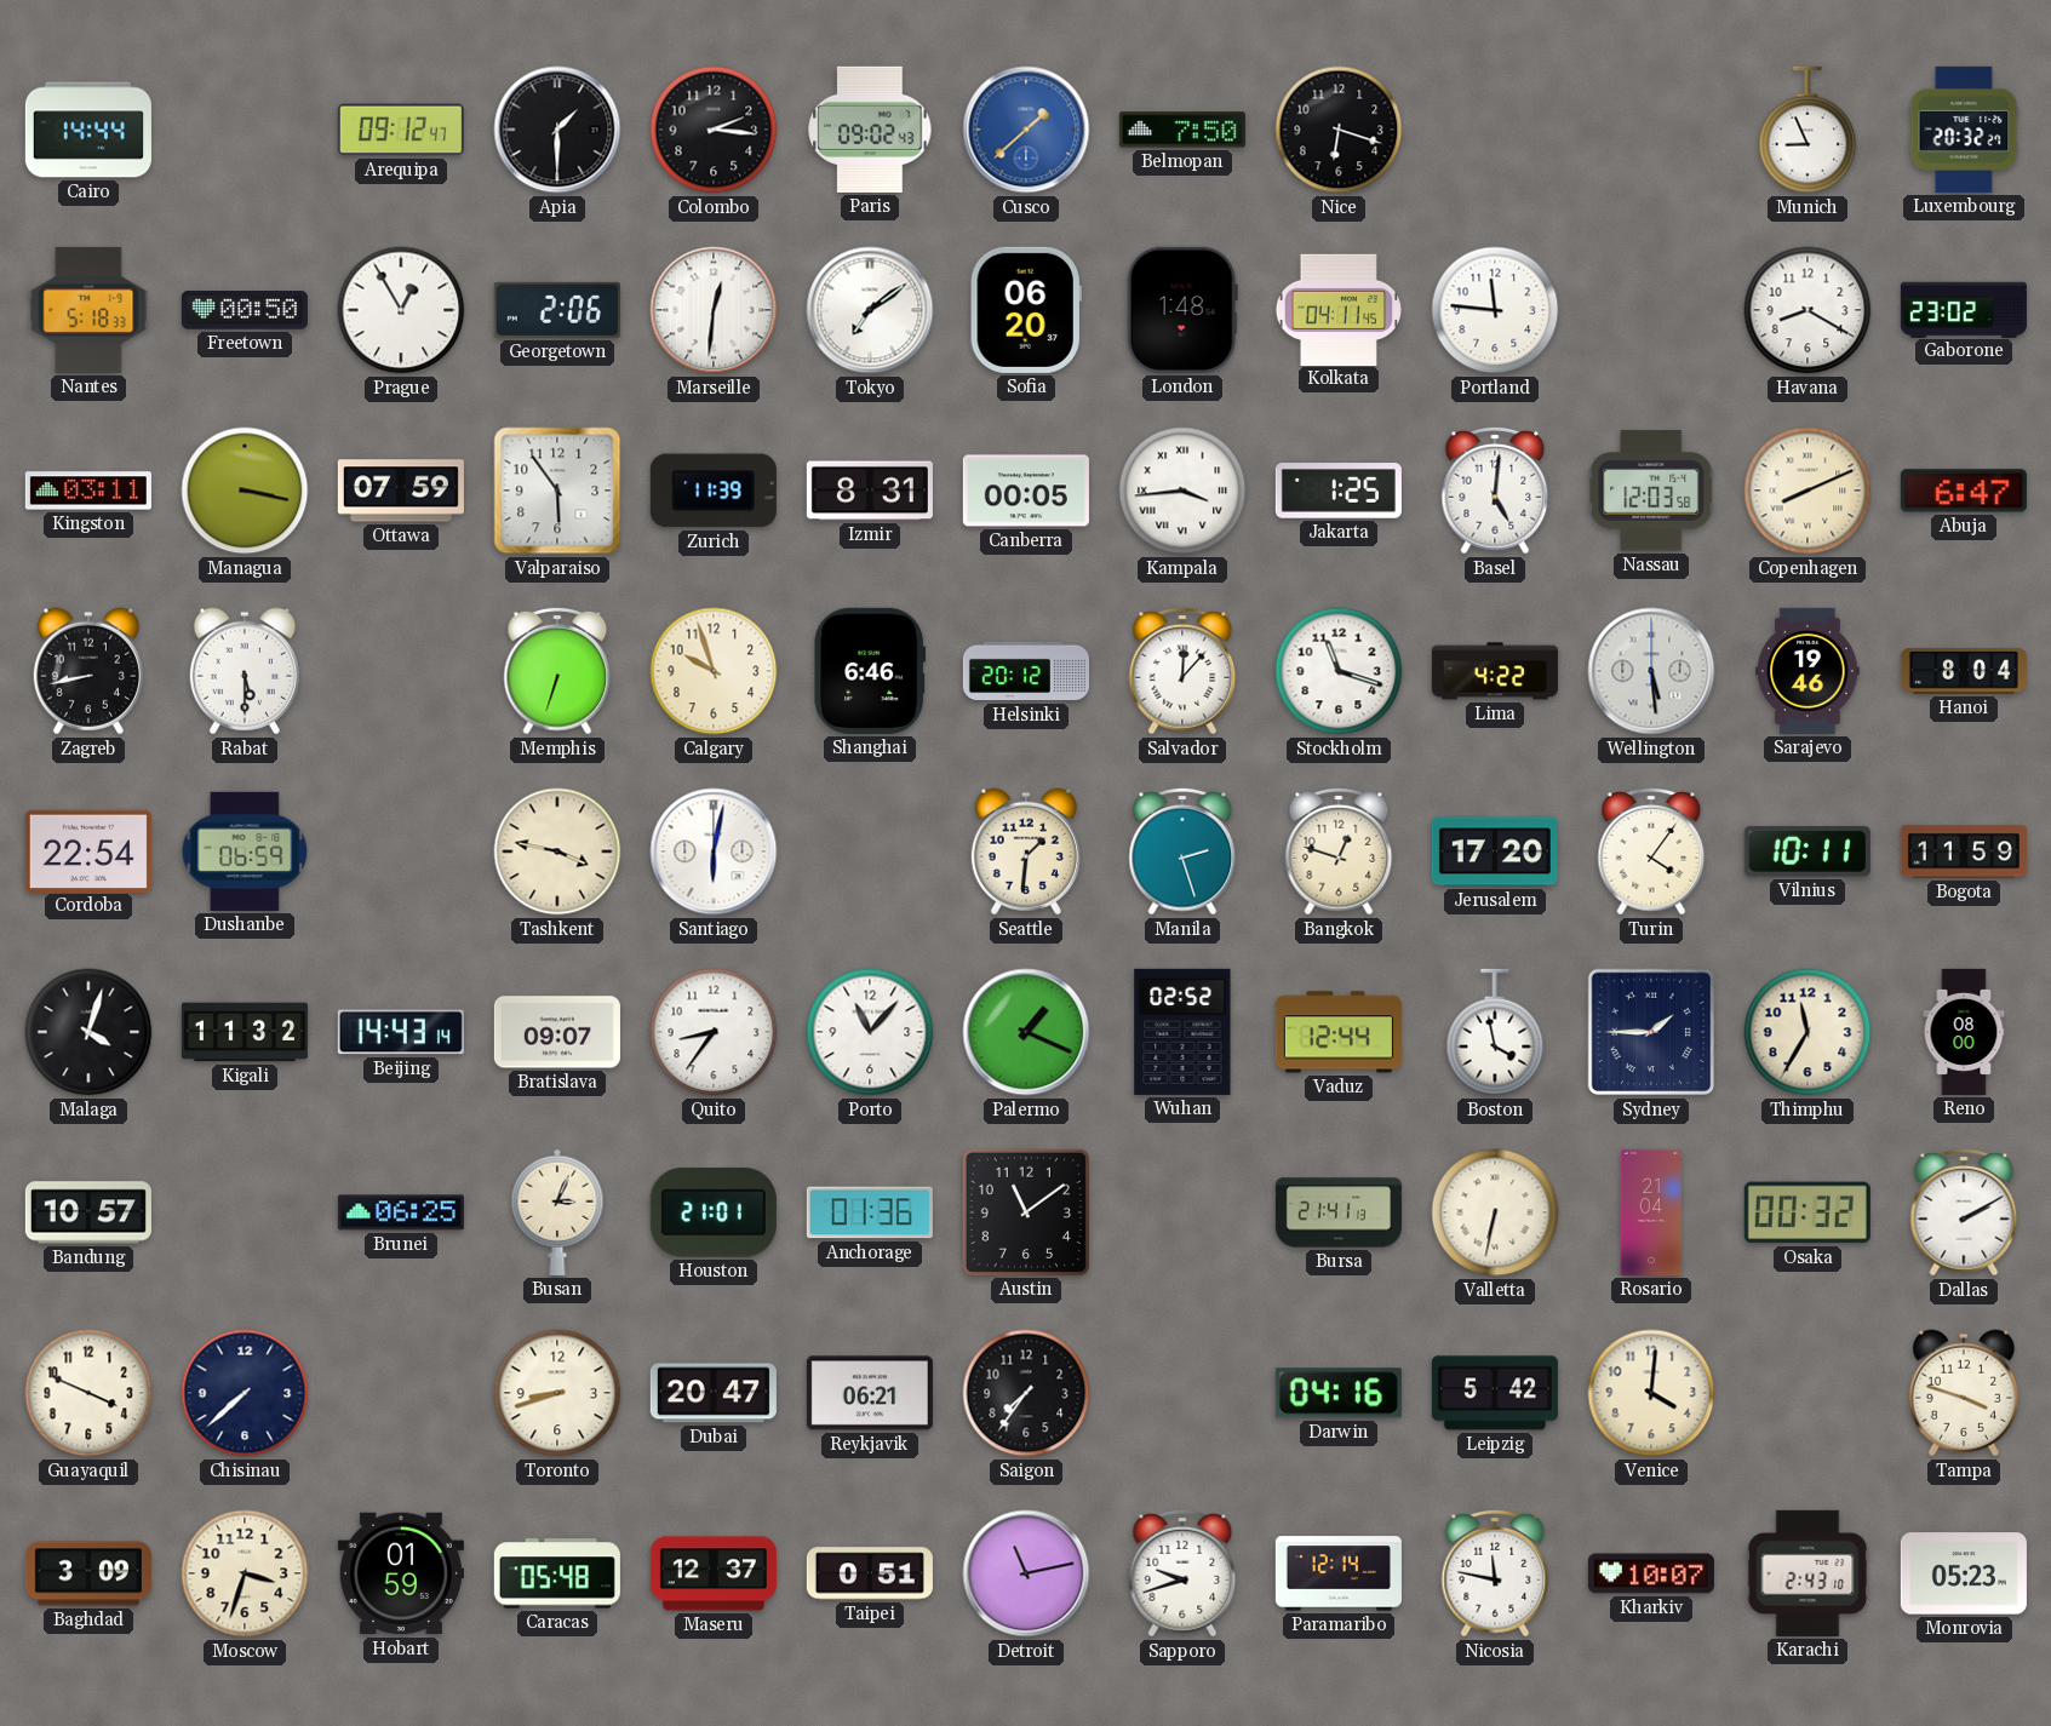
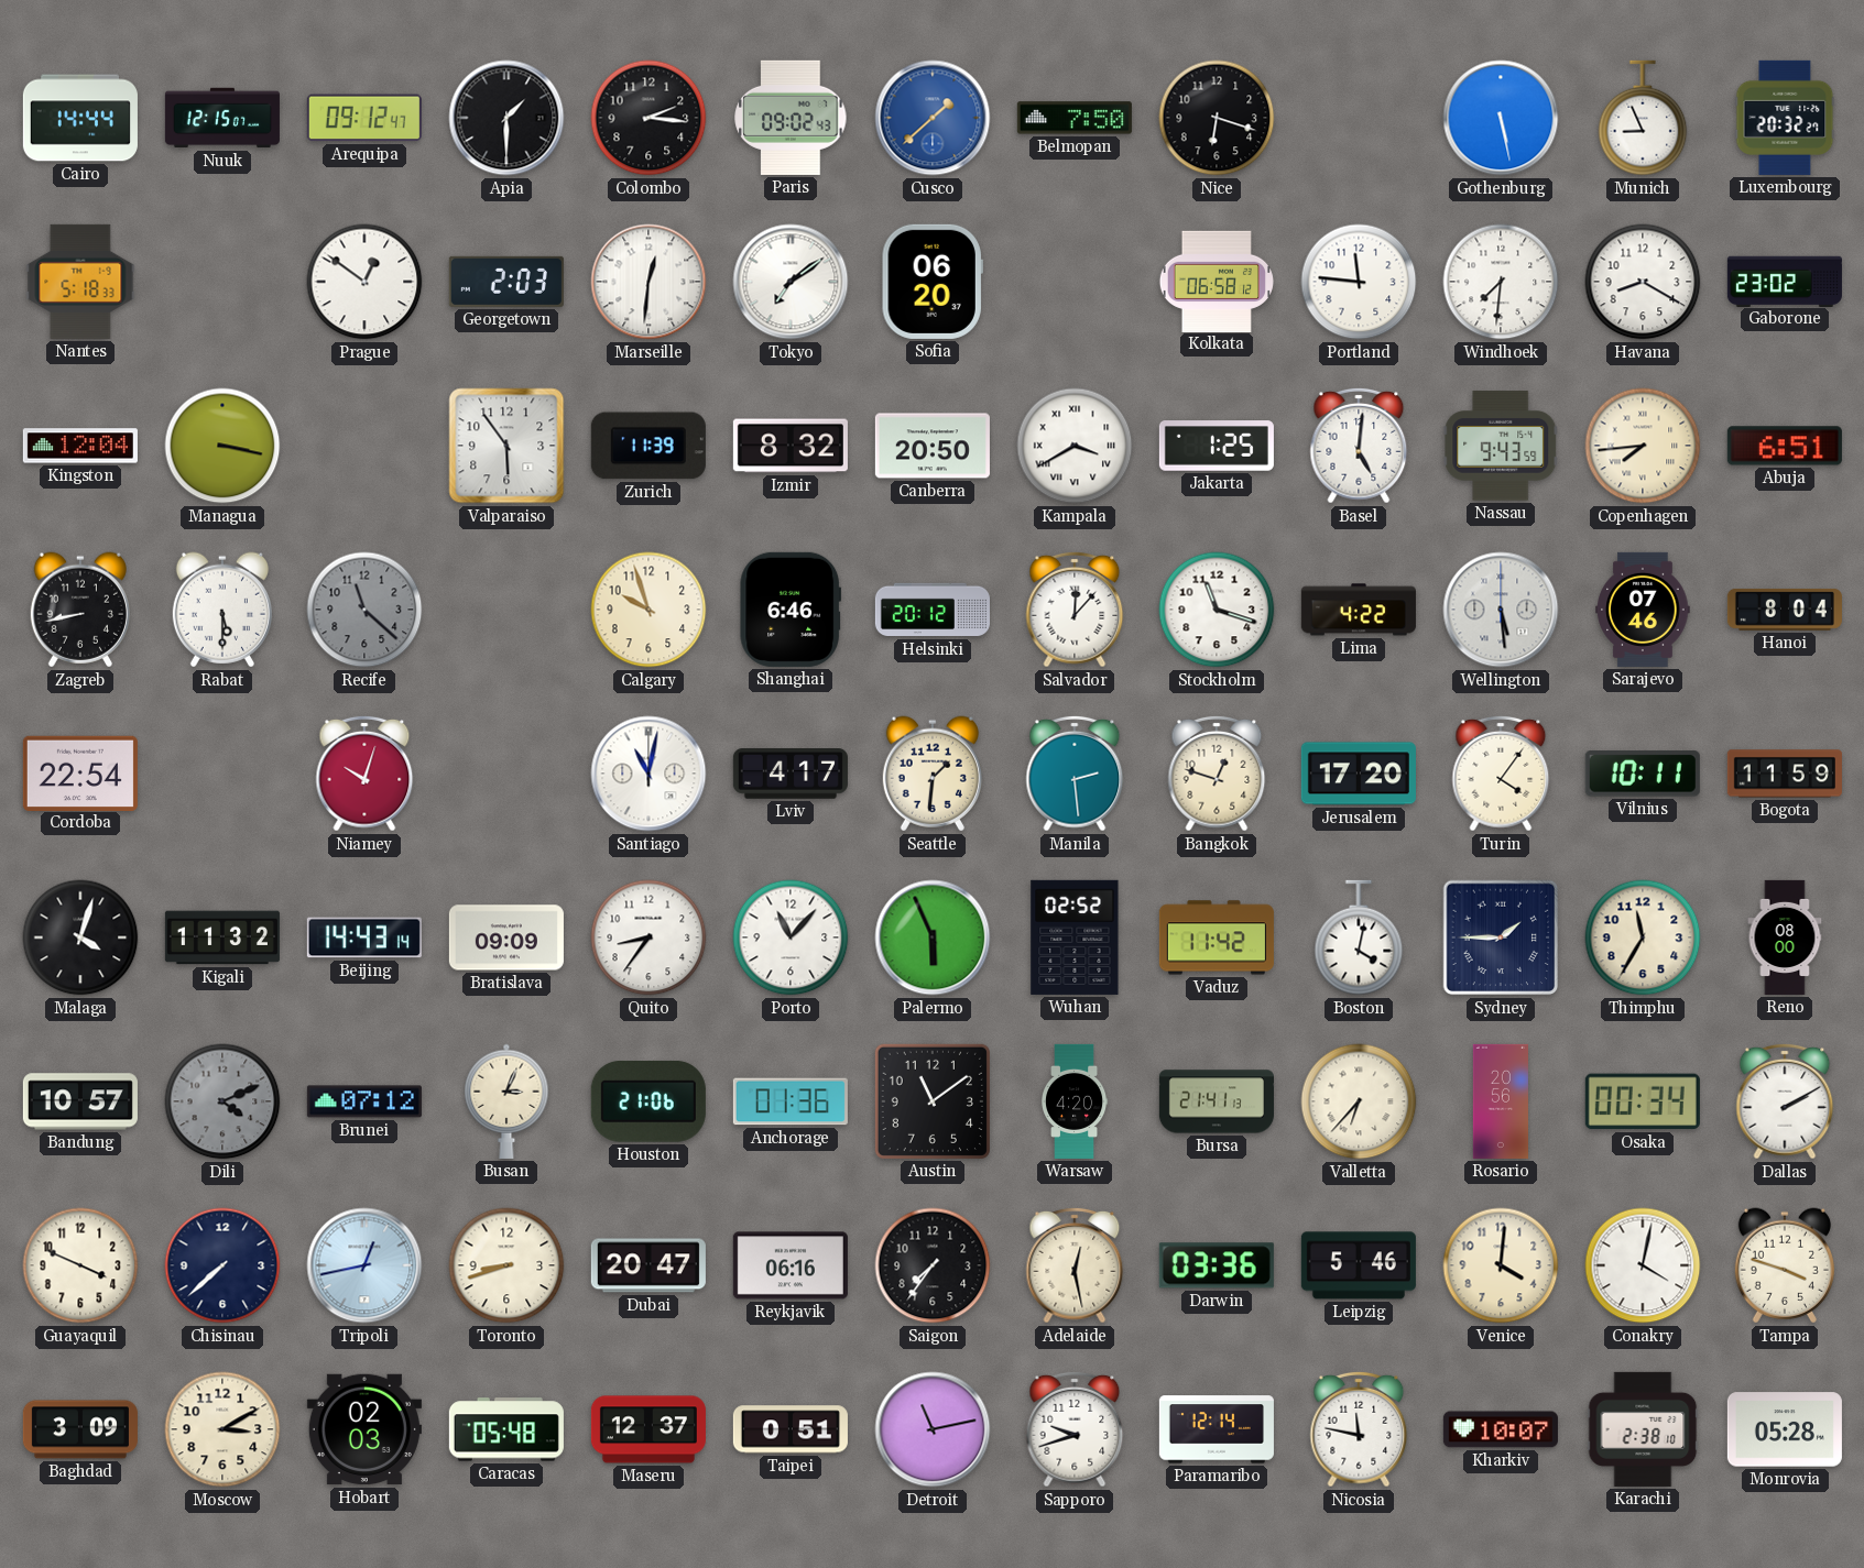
Nuuk: none -> 12:15 (222, 118)
Gothenburg: none -> 5:28 (1501, 118)
Freetown: 00:50 -> none (245, 310)
Prague: 12:55 -> 12:51 (364, 282)
Georgetown: 2:06 -> 2:03 (506, 282)
London: 1:48 -> none (1182, 310)
Kolkata: 04:11 -> 06:58 (1217, 281)
Windhoek: none -> 7:31 (1501, 282)
Kingston: 03:11 -> 12:04 (80, 446)
Ottawa: 07:59 -> none (401, 491)
Izmir: 8:31 -> 8:32 (791, 446)
Canberra: 00:05 -> 20:50 (933, 446)
Kampala: 3:44 -> 3:40 (1075, 446)
Nassau: 12:03 -> 9:43 (1501, 446)
Copenhagen: 8:11 -> 7:44 (1643, 446)
Abuja: 6:47 -> 6:51 (1785, 446)
Recife: none -> 11:22 (364, 610)
Memphis: 6:33 -> none (557, 671)
Sarajevo: 19:46 -> 07:46 (1643, 610)
Dushanbe: 06:59 -> none (245, 851)
Niamey: none -> 10:03 (364, 774)
Tashkent: 3:47 -> none (557, 851)
Santiago: 6:02 -> 11:02 (648, 774)
Lviv: none -> 4:17 (791, 774)
Manila: 2:27 -> 2:29 (1075, 774)
Bratislava: 09:07 -> 09:09 (506, 937)
Palermo: 1:19 -> 5:56 (933, 937)
Vaduz: 12:44 -> 11:42 (1217, 937)
Boston: 3:58 -> 4:02 (1359, 937)
Dili: none -> 4:11 (222, 1101)
Brunei: 06:25 -> 07:12 (364, 1101)
Houston: 21:01 -> 21:06 (648, 1101)
Warsaw: none -> 4:20 (1075, 1101)
Valletta: 6:32 -> 6:37 (1359, 1101)
Rosario: 21:04 -> 20:56 (1501, 1101)
Osaka: 00:32 -> 00:34 (1643, 1101)
Tripoli: none -> 12:43 (364, 1265)
Reykjavik: 06:21 -> 06:16 (791, 1265)
Adelaide: none -> 12:28 (1075, 1265)
Darwin: 04:16 -> 03:36 (1217, 1265)
Leipzig: 5:42 -> 5:46 (1359, 1265)
Conakry: none -> 4:02 (1643, 1265)
Moscow: 3:33 -> 3:10 (222, 1429)
Hobart: 01:59 -> 02:03 (364, 1429)
Karachi: 2:43 -> 2:38 (1643, 1429)
Monrovia: 05:23 -> 05:28 (1785, 1429)
